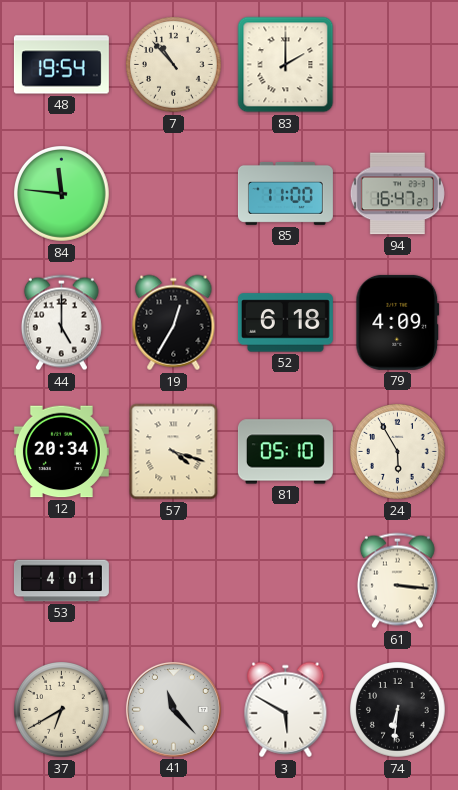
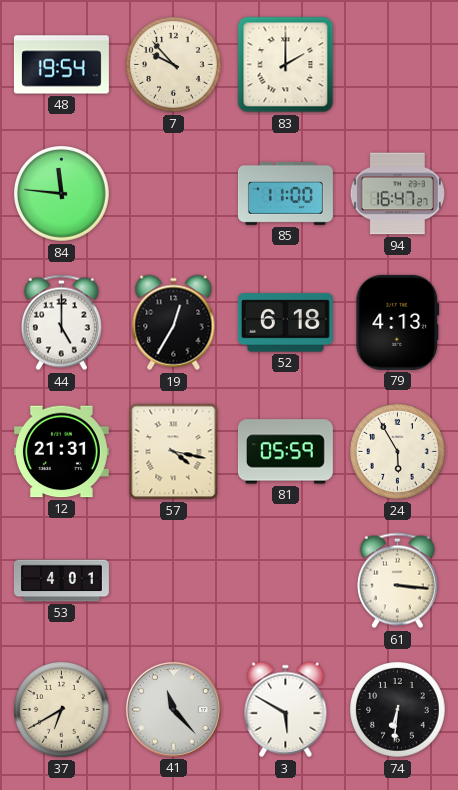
7: 10:53 -> 9:53 (174, 65)
79: 4:09 -> 4:13 (398, 322)
12: 20:34 -> 21:31 (61, 452)
57: 4:18 -> 4:17 (174, 452)
81: 05:10 -> 05:59 (285, 452)
